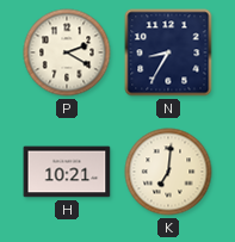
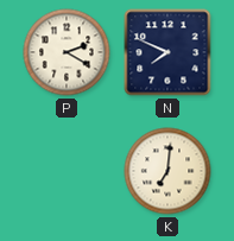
N: 8:35 -> 7:49 (167, 52)
H: 10:21 -> none (67, 172)
